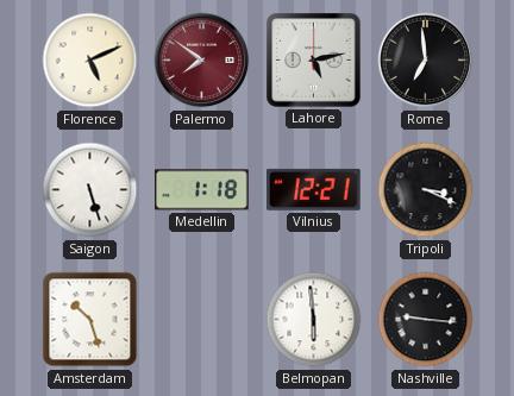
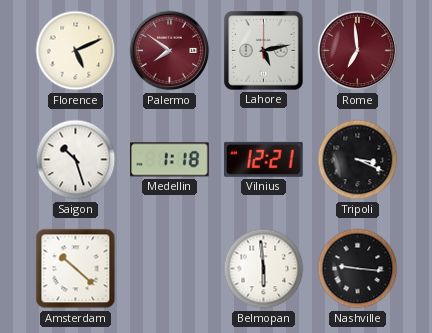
Rome dial: black -> burgundy (358, 51)
Saigon: 5:27 -> 10:27 (76, 160)
Amsterdam: 10:27 -> 10:22 (76, 269)
